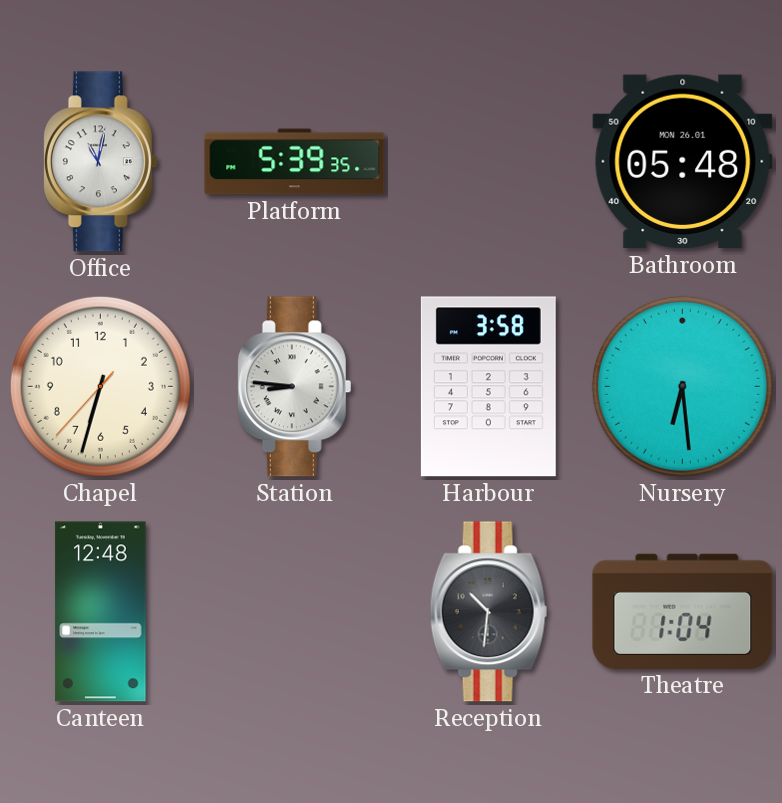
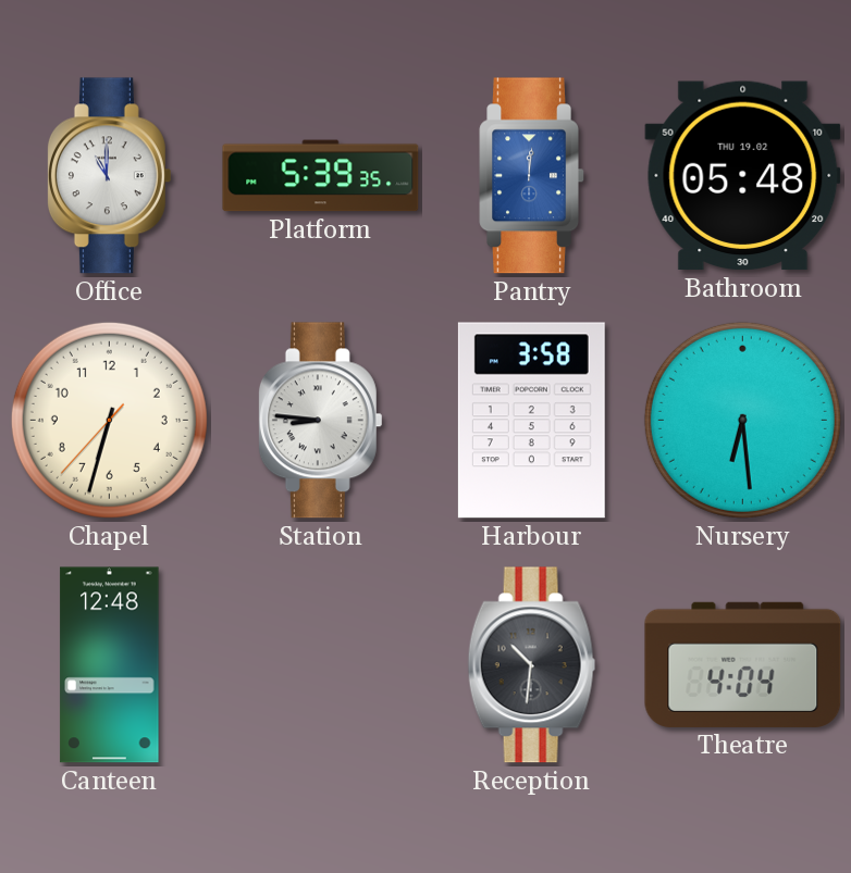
Office: 11:02 -> 11:00 (109, 176)
Pantry: none -> 12:01 (531, 176)
Bathroom date: MON 26.01 -> THU 19.02 (743, 176)
Theatre: 1:04 -> 4:04 (743, 664)
